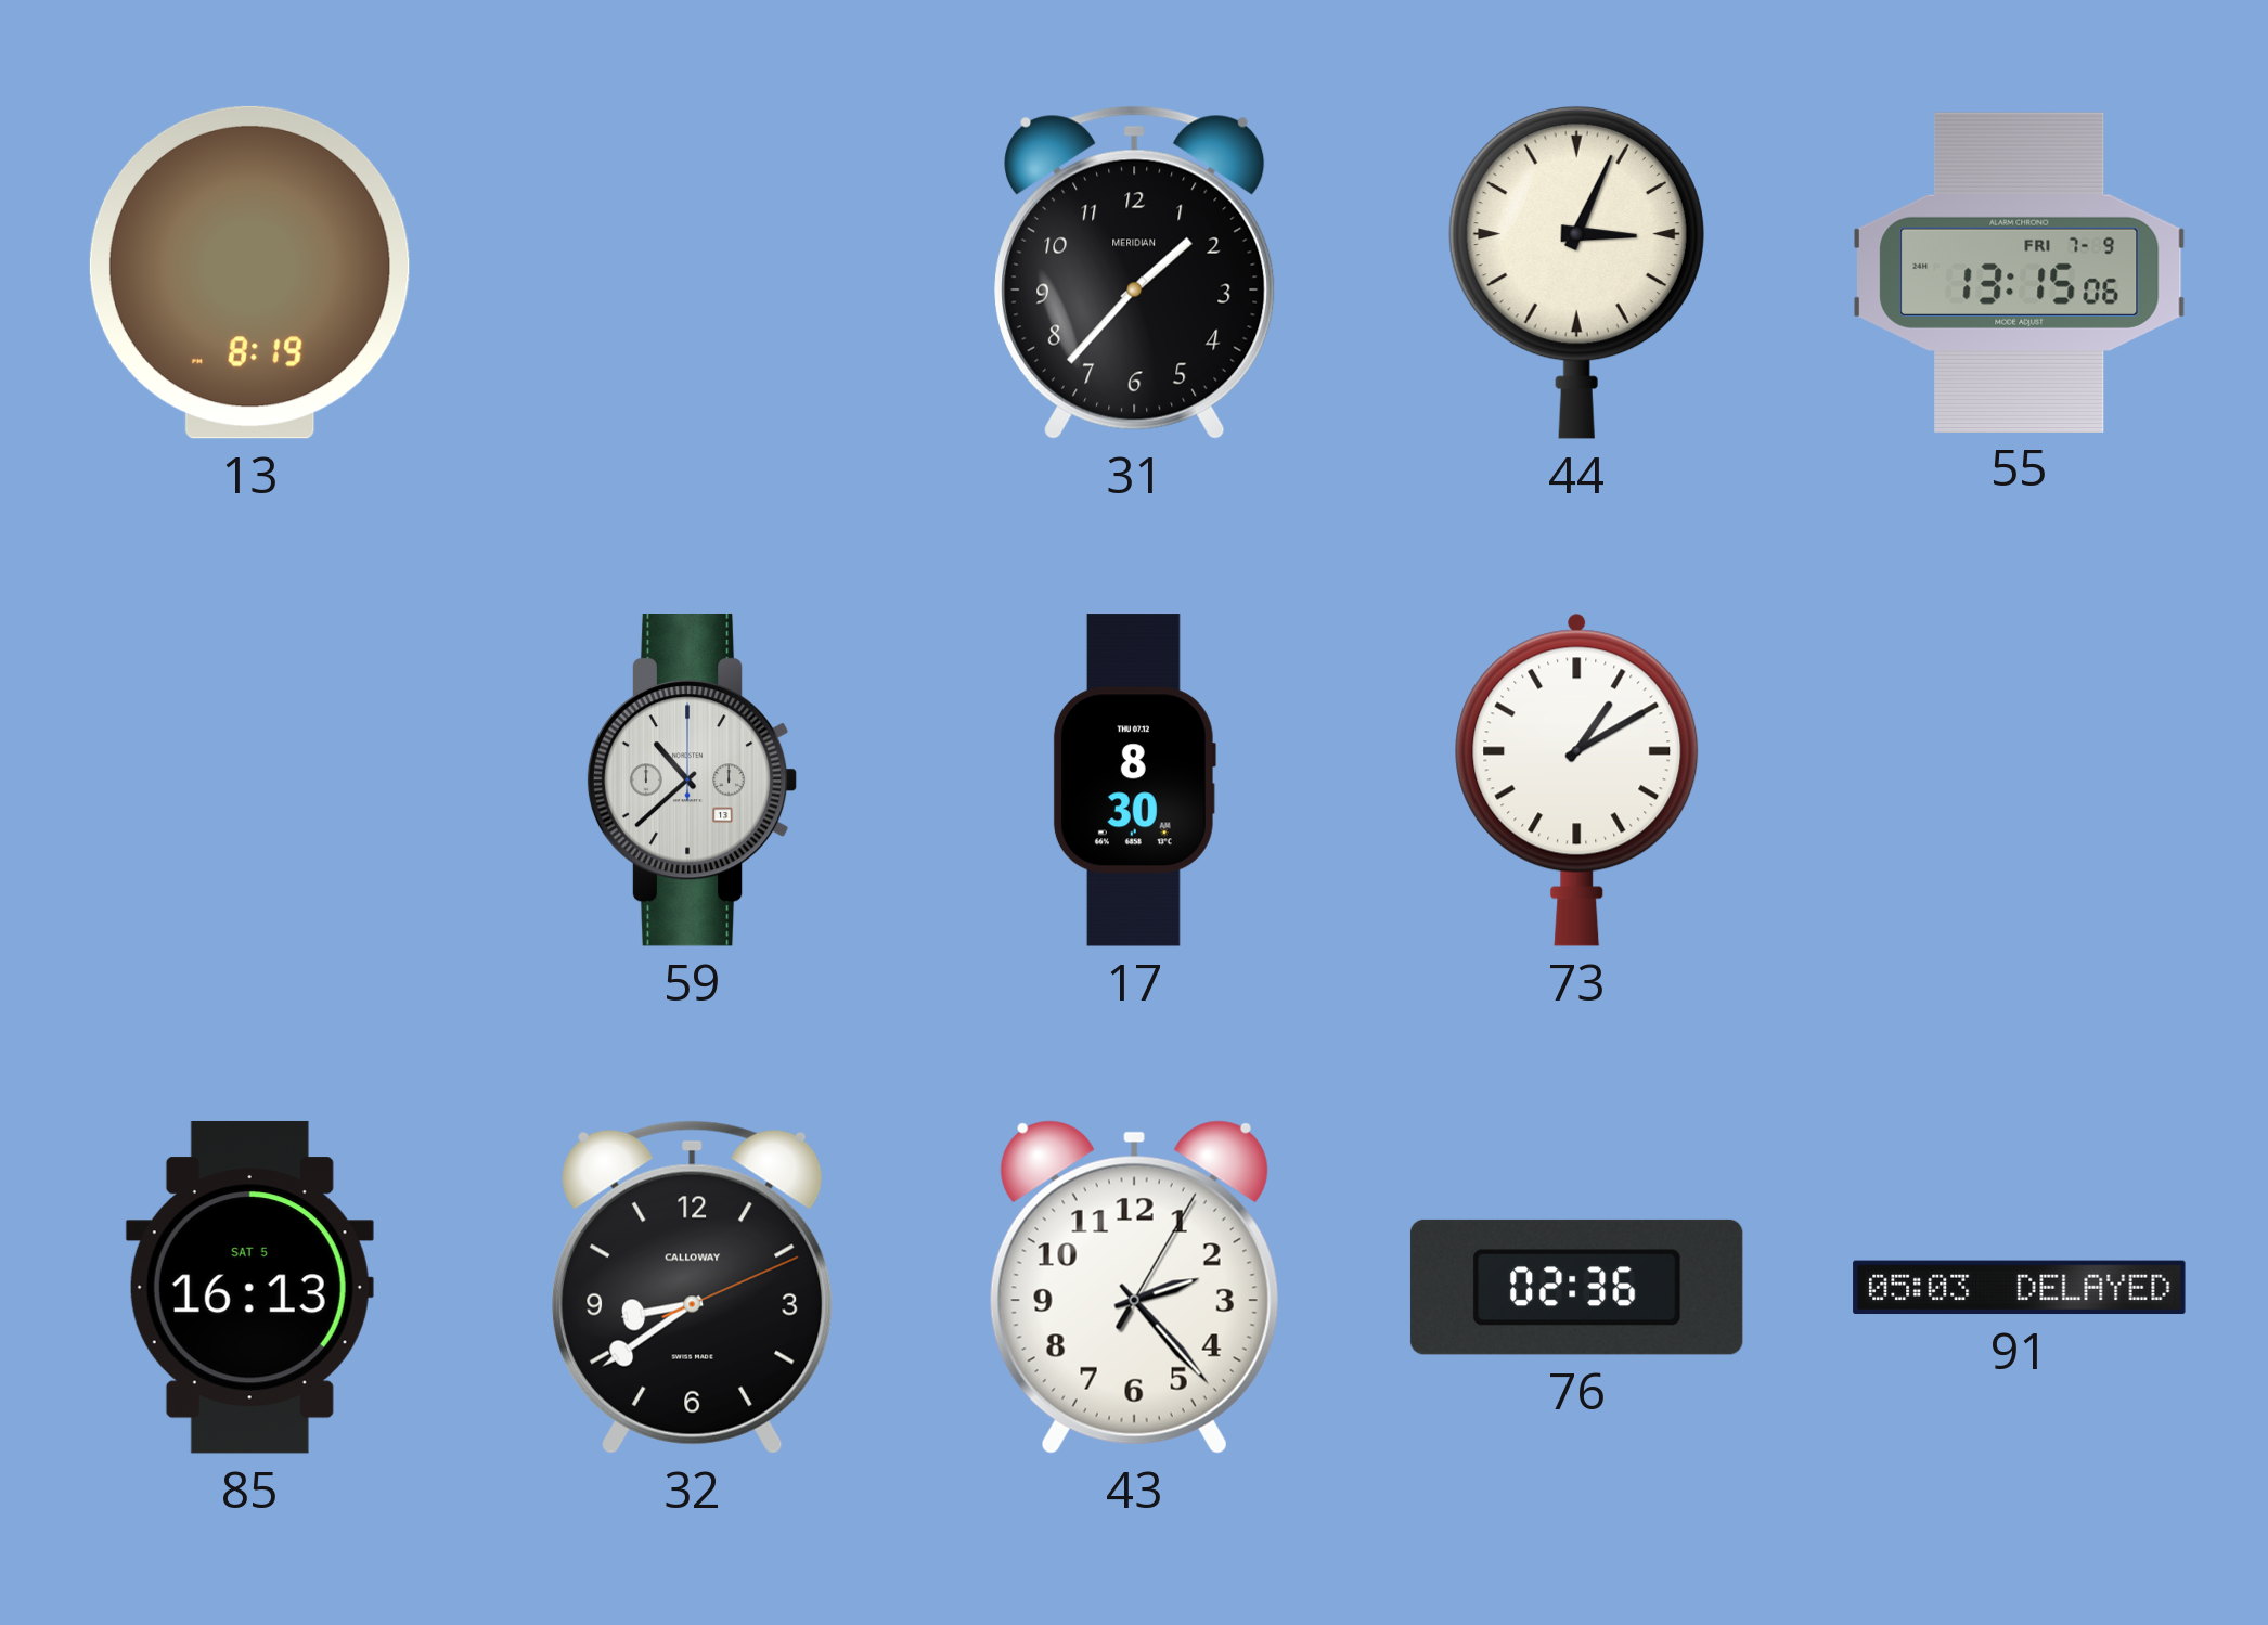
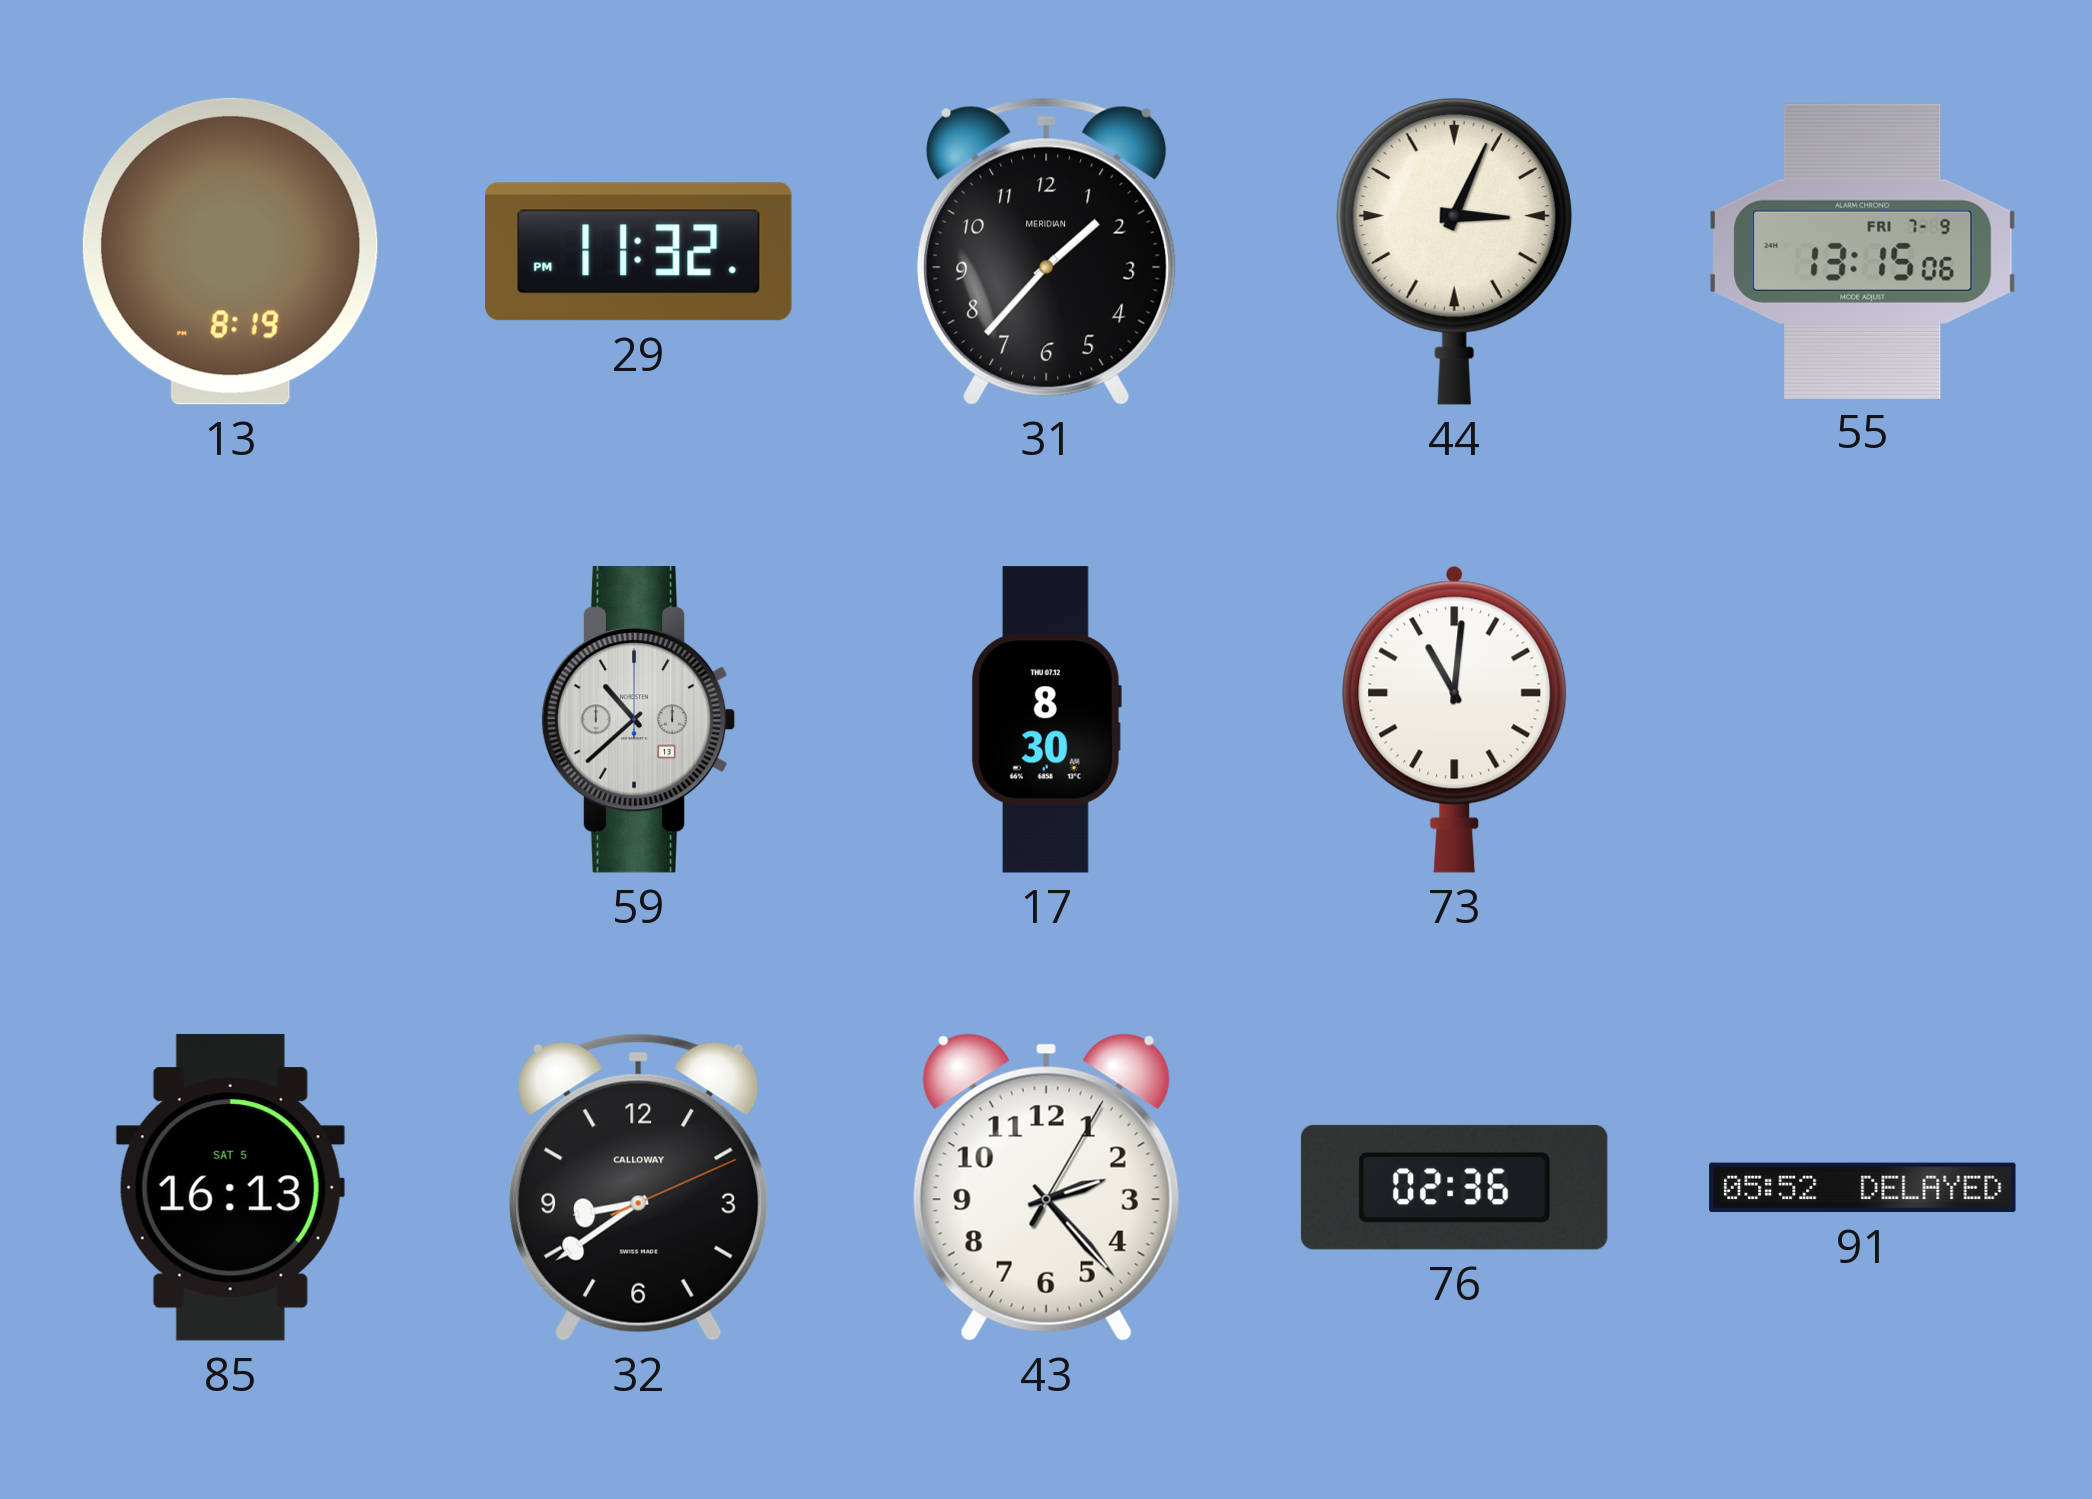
29: none -> 11:32 (639, 252)
73: 1:10 -> 11:01 (1455, 719)
91: 05:03 -> 05:52 (1863, 1188)
